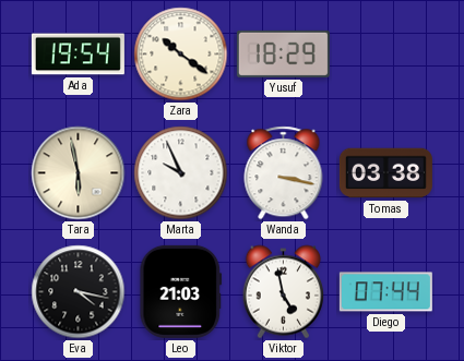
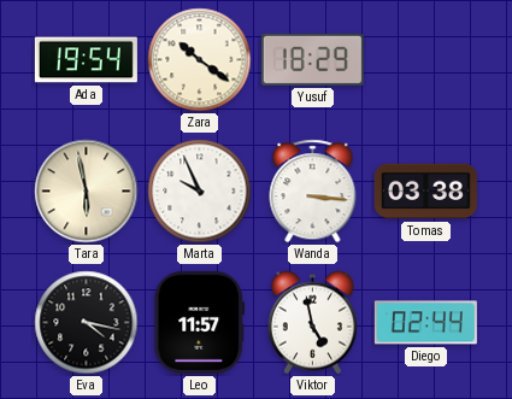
Wanda: 3:17 -> 3:16 (313, 192)
Leo: 21:03 -> 11:57 (200, 322)
Diego: 07:44 -> 02:44 (425, 323)
